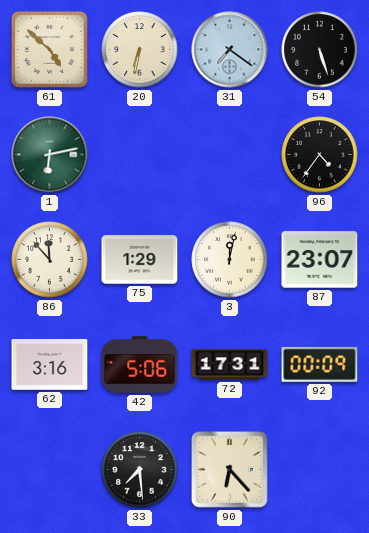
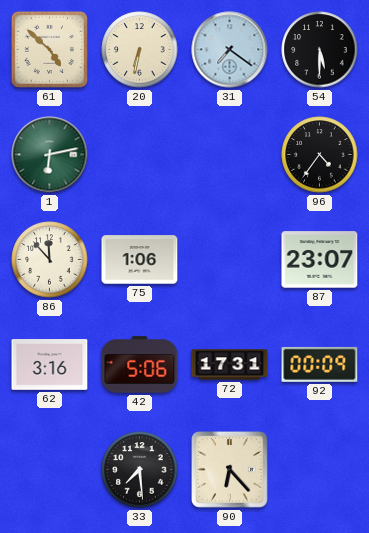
54: 5:27 -> 5:30 (320, 50)
75: 1:29 -> 1:06 (140, 260)
3: 12:02 -> none (230, 260)
